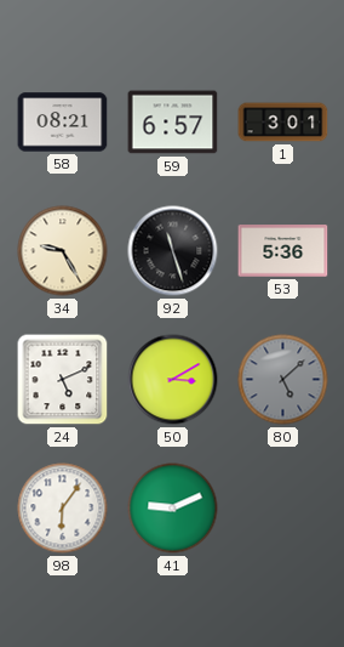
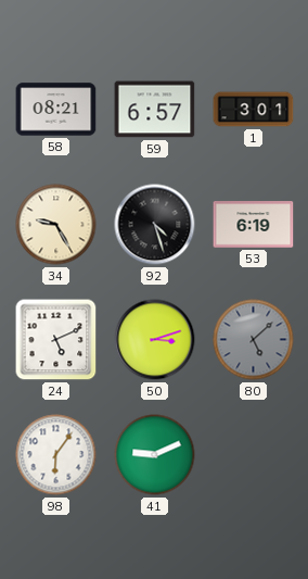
92: 11:27 -> 4:27 (155, 225)
53: 5:36 -> 6:19 (254, 225)
50: 3:10 -> 3:12 (155, 340)
